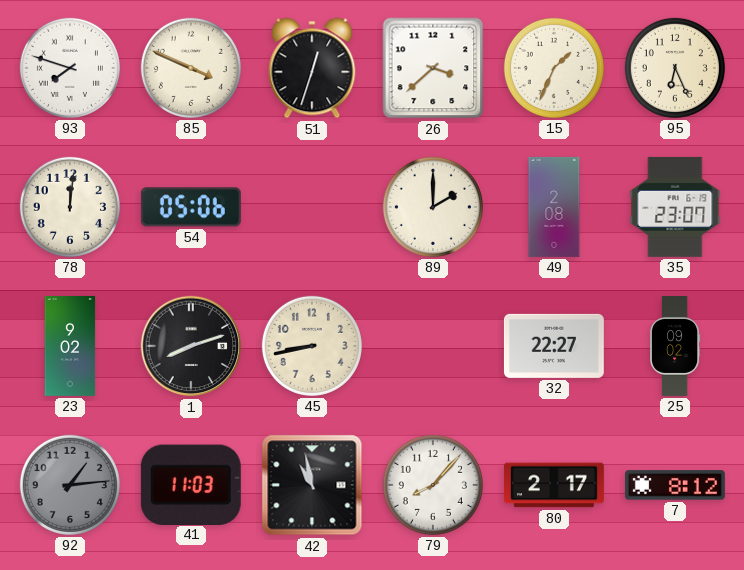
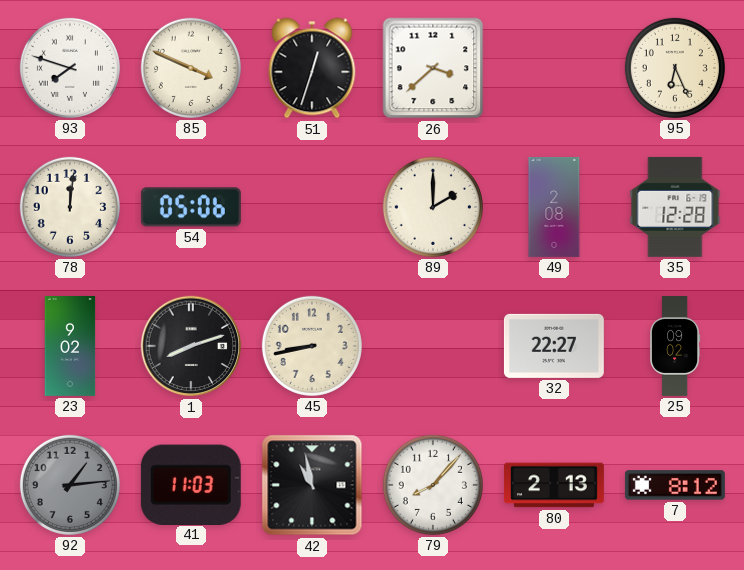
15: 1:34 -> none (554, 68)
35: 23:07 -> 12:28 (675, 207)
80: 2:17 -> 2:13 (554, 485)
